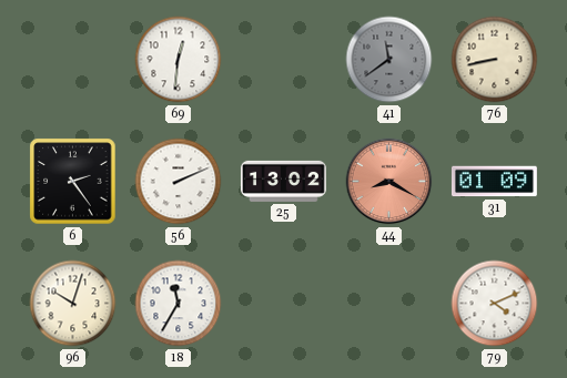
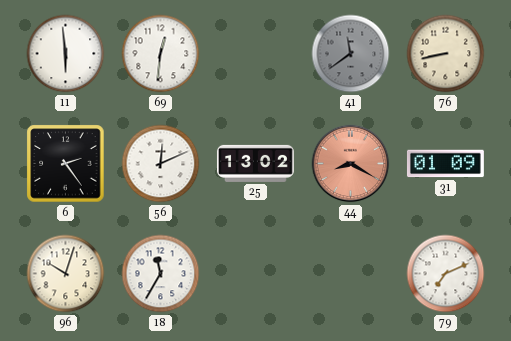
11: none -> 5:59 (66, 54)
56: 2:11 -> 12:11 (161, 164)
79: 4:11 -> 7:11 (446, 274)
